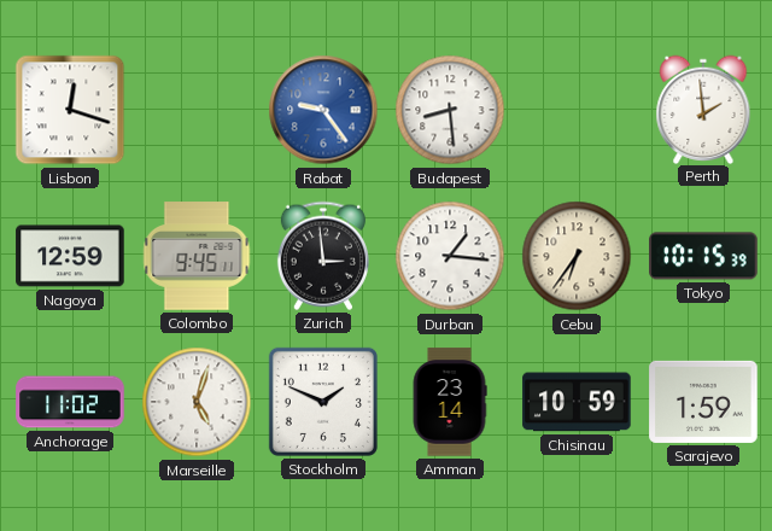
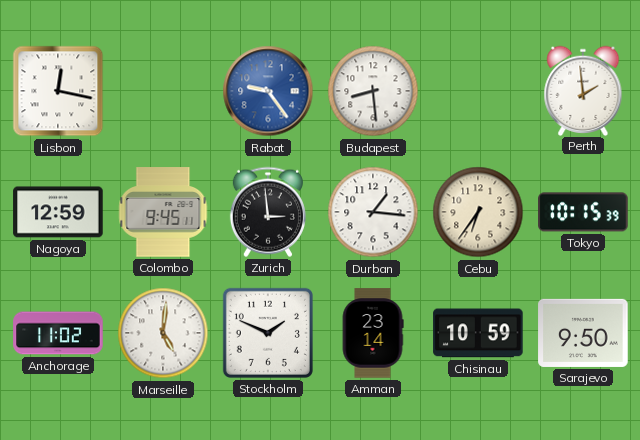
Lisbon: 12:18 -> 12:17 (58, 91)
Marseille: 5:03 -> 5:01 (163, 333)
Sarajevo: 1:59 -> 9:50 (583, 333)
